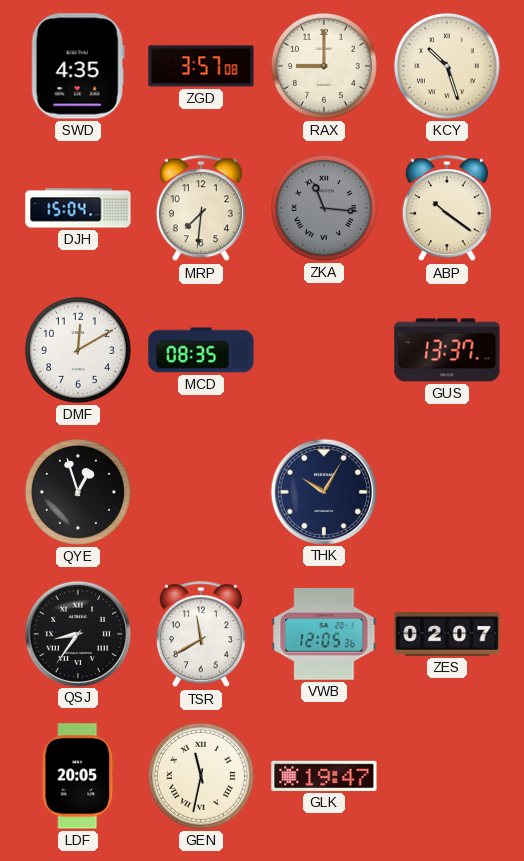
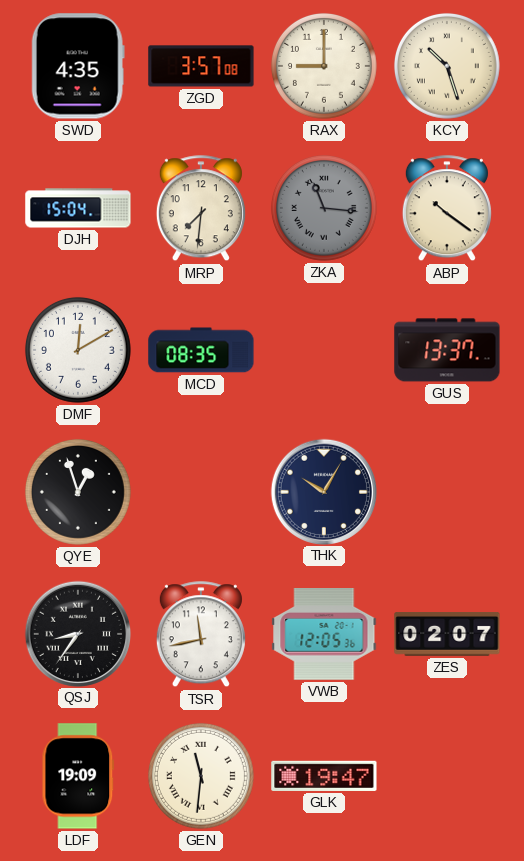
TSR: 11:40 -> 11:43 (201, 635)
LDF: 20:05 -> 19:09 (78, 776)
GEN: 11:32 -> 11:31 (201, 776)
